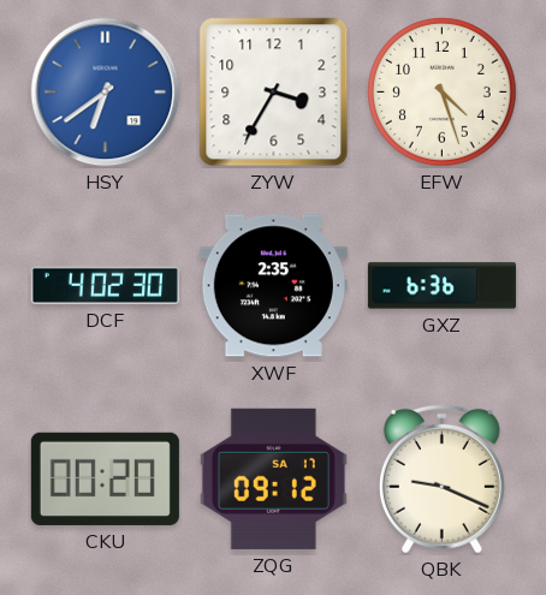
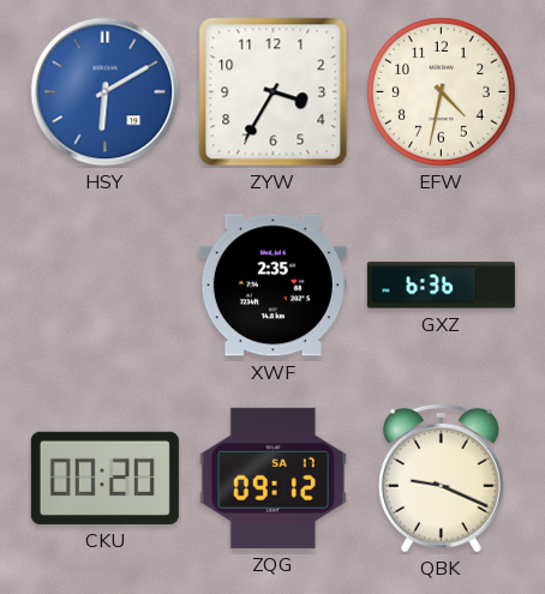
HSY: 6:39 -> 6:10 (106, 92)
EFW: 4:27 -> 4:32 (442, 92)
DCF: 4:02 -> none (105, 285)
